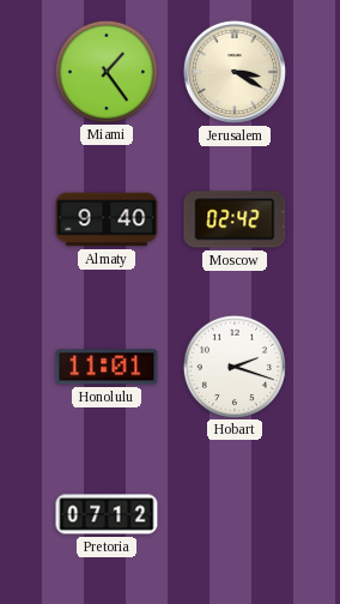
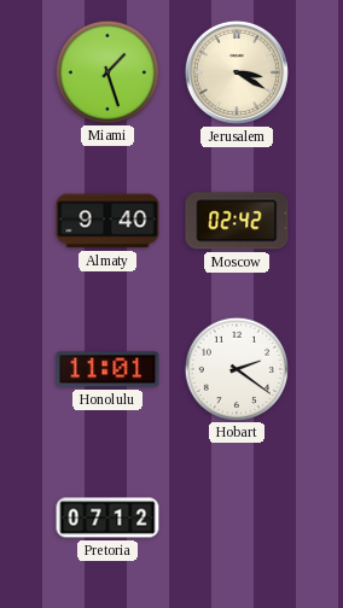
Miami: 1:24 -> 1:27 (106, 71)
Hobart: 2:18 -> 2:21 (236, 368)
